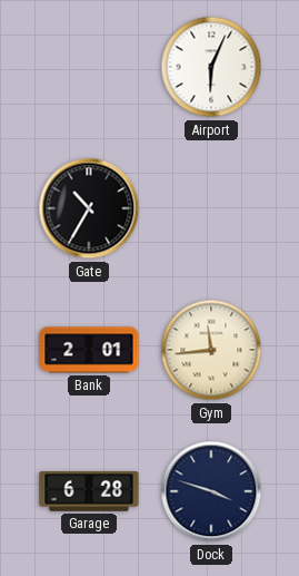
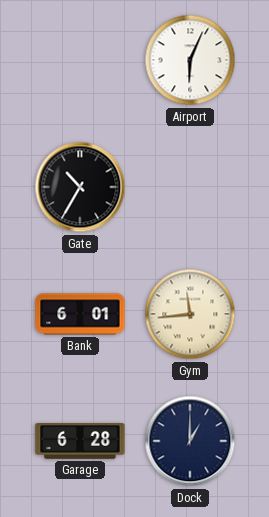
Bank: 2:01 -> 6:01 (80, 314)
Dock: 3:48 -> 1:00 (190, 441)
